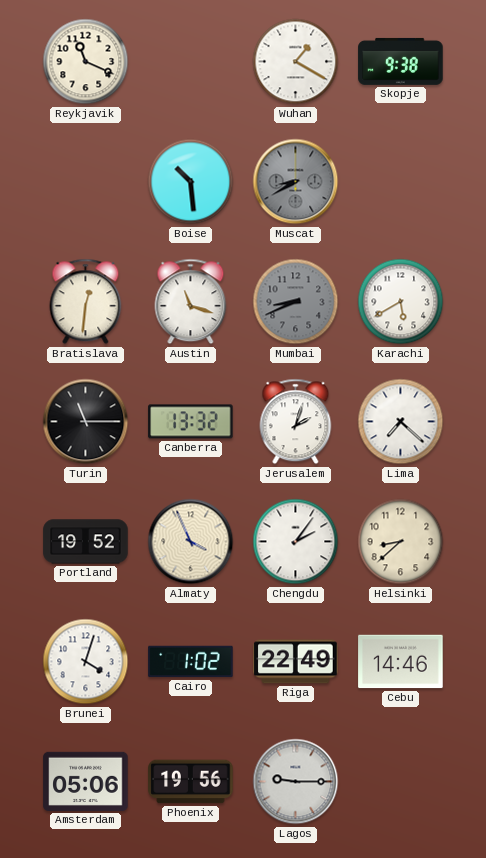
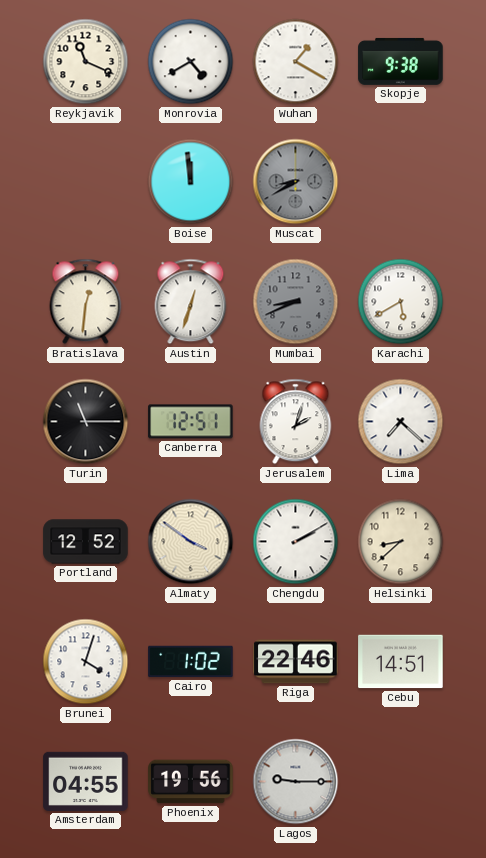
Monrovia: none -> 4:40 (191, 62)
Boise: 10:29 -> 11:59 (191, 182)
Austin: 11:18 -> 12:33 (191, 302)
Canberra: 13:32 -> 12:51 (191, 422)
Portland: 19:52 -> 12:52 (86, 542)
Almaty: 3:56 -> 3:51 (191, 542)
Chengdu: 2:06 -> 2:10 (296, 542)
Riga: 22:49 -> 22:46 (296, 662)
Cebu: 14:46 -> 14:51 (401, 662)
Amsterdam: 05:06 -> 04:55 (86, 781)
